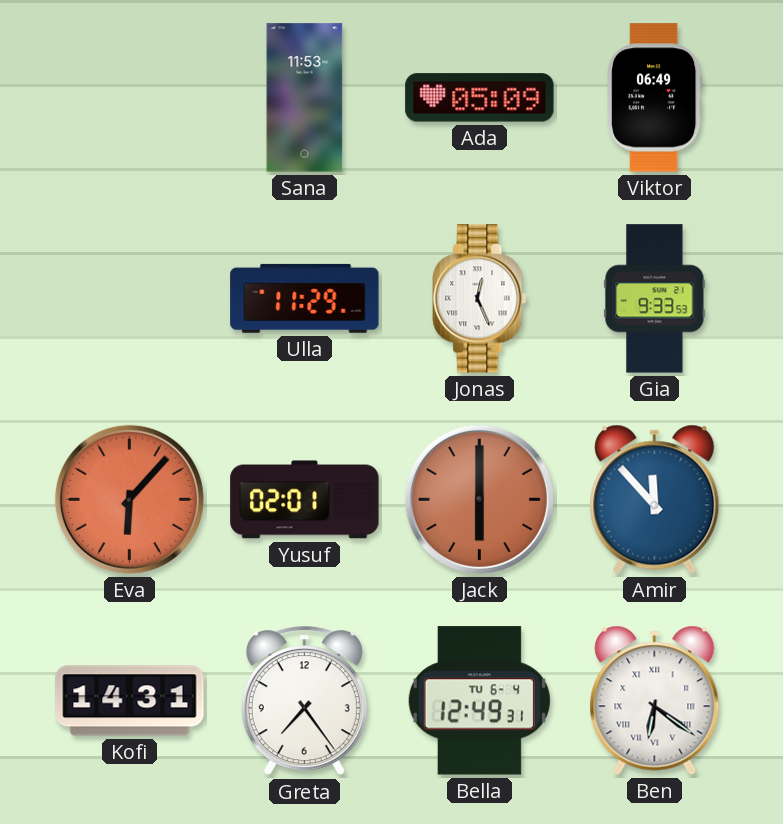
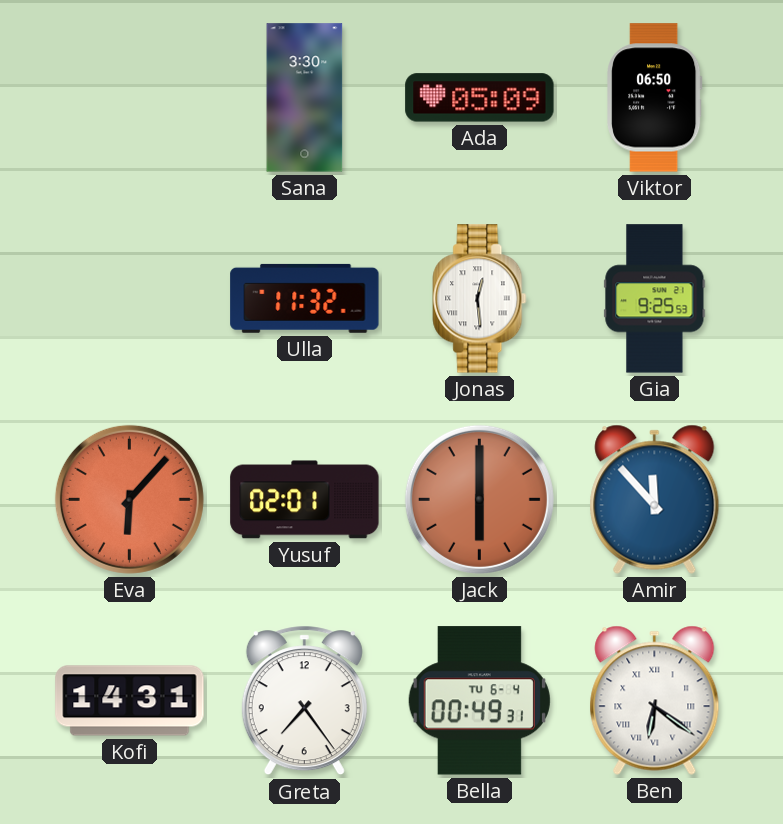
Sana: 11:53 -> 3:30 (305, 98)
Viktor: 06:49 -> 06:50 (655, 98)
Ulla: 11:29 -> 11:32 (305, 298)
Jonas: 12:26 -> 12:29 (480, 299)
Gia: 9:33 -> 9:25 (655, 299)
Bella: 12:49 -> 00:49 (479, 701)
